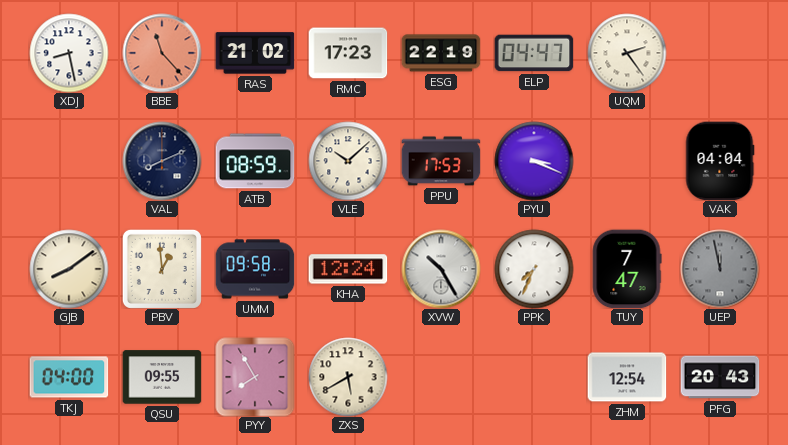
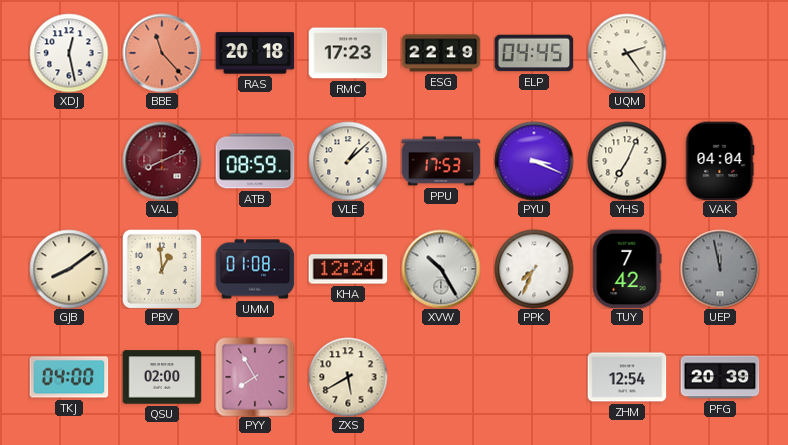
XDJ: 8:28 -> 12:28 (69, 53)
RAS: 21:02 -> 20:18 (255, 53)
ELP: 04:47 -> 04:45 (534, 53)
VAL dial: navy -> burgundy (162, 161)
VLE: 10:08 -> 1:08 (348, 161)
YHS: none -> 7:04 (627, 161)
UMM: 09:58 -> 01:08 (255, 269)
TUY: 7:47 -> 7:42 (627, 269)
QSU: 09:55 -> 02:00 (162, 377)
PFG: 20:43 -> 20:39 (720, 377)
